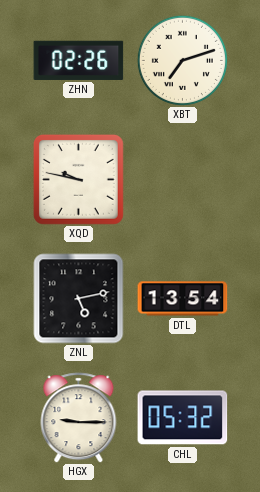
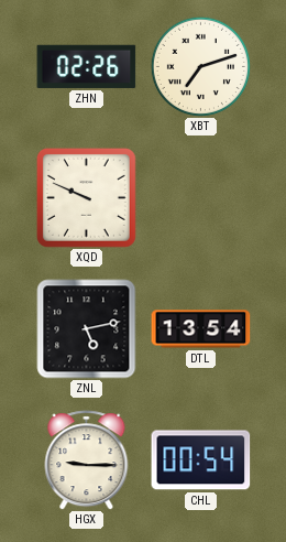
XQD: 9:47 -> 9:49 (86, 197)
CHL: 05:32 -> 00:54 (201, 460)
